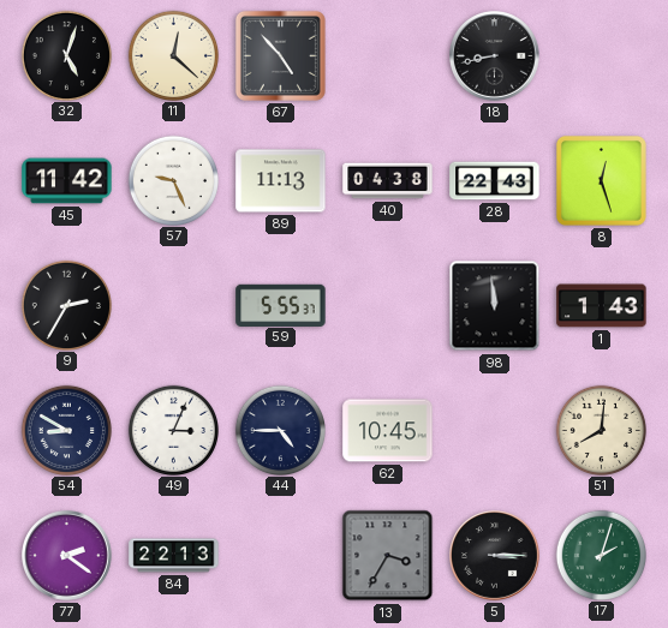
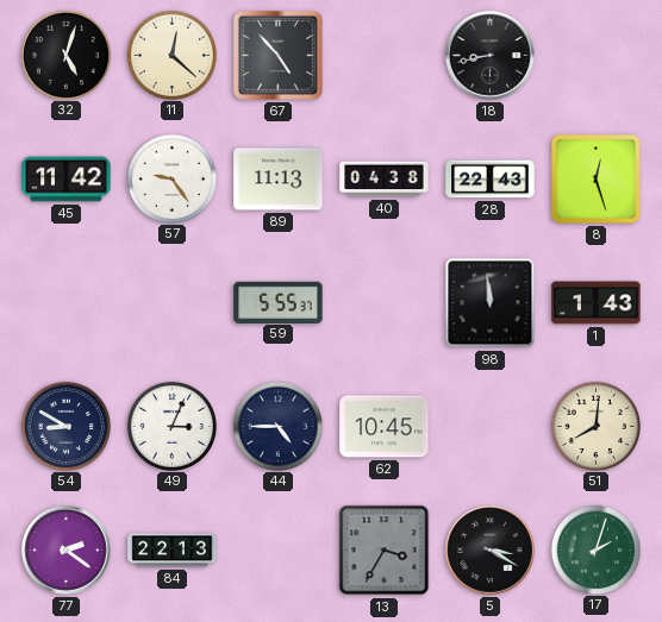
57: 9:26 -> 9:24 (171, 178)
9: 2:35 -> none (66, 305)
5: 3:15 -> 3:20 (491, 551)
